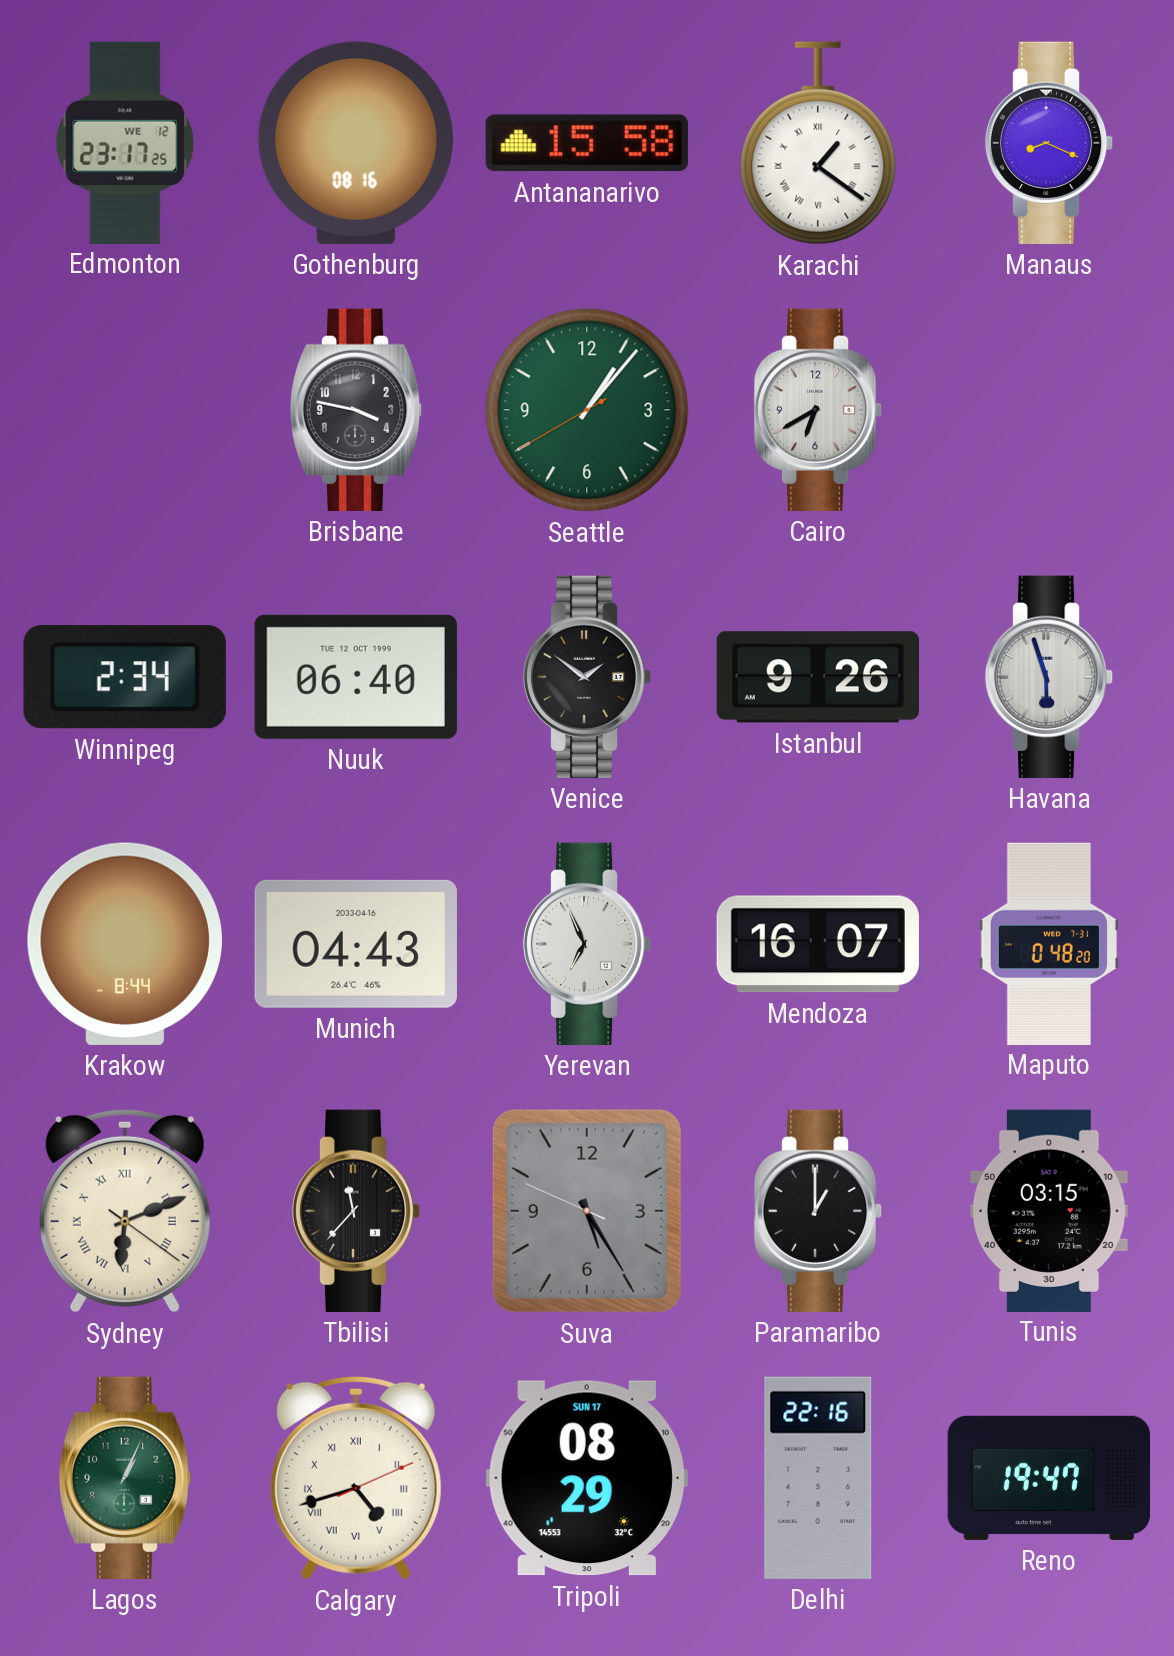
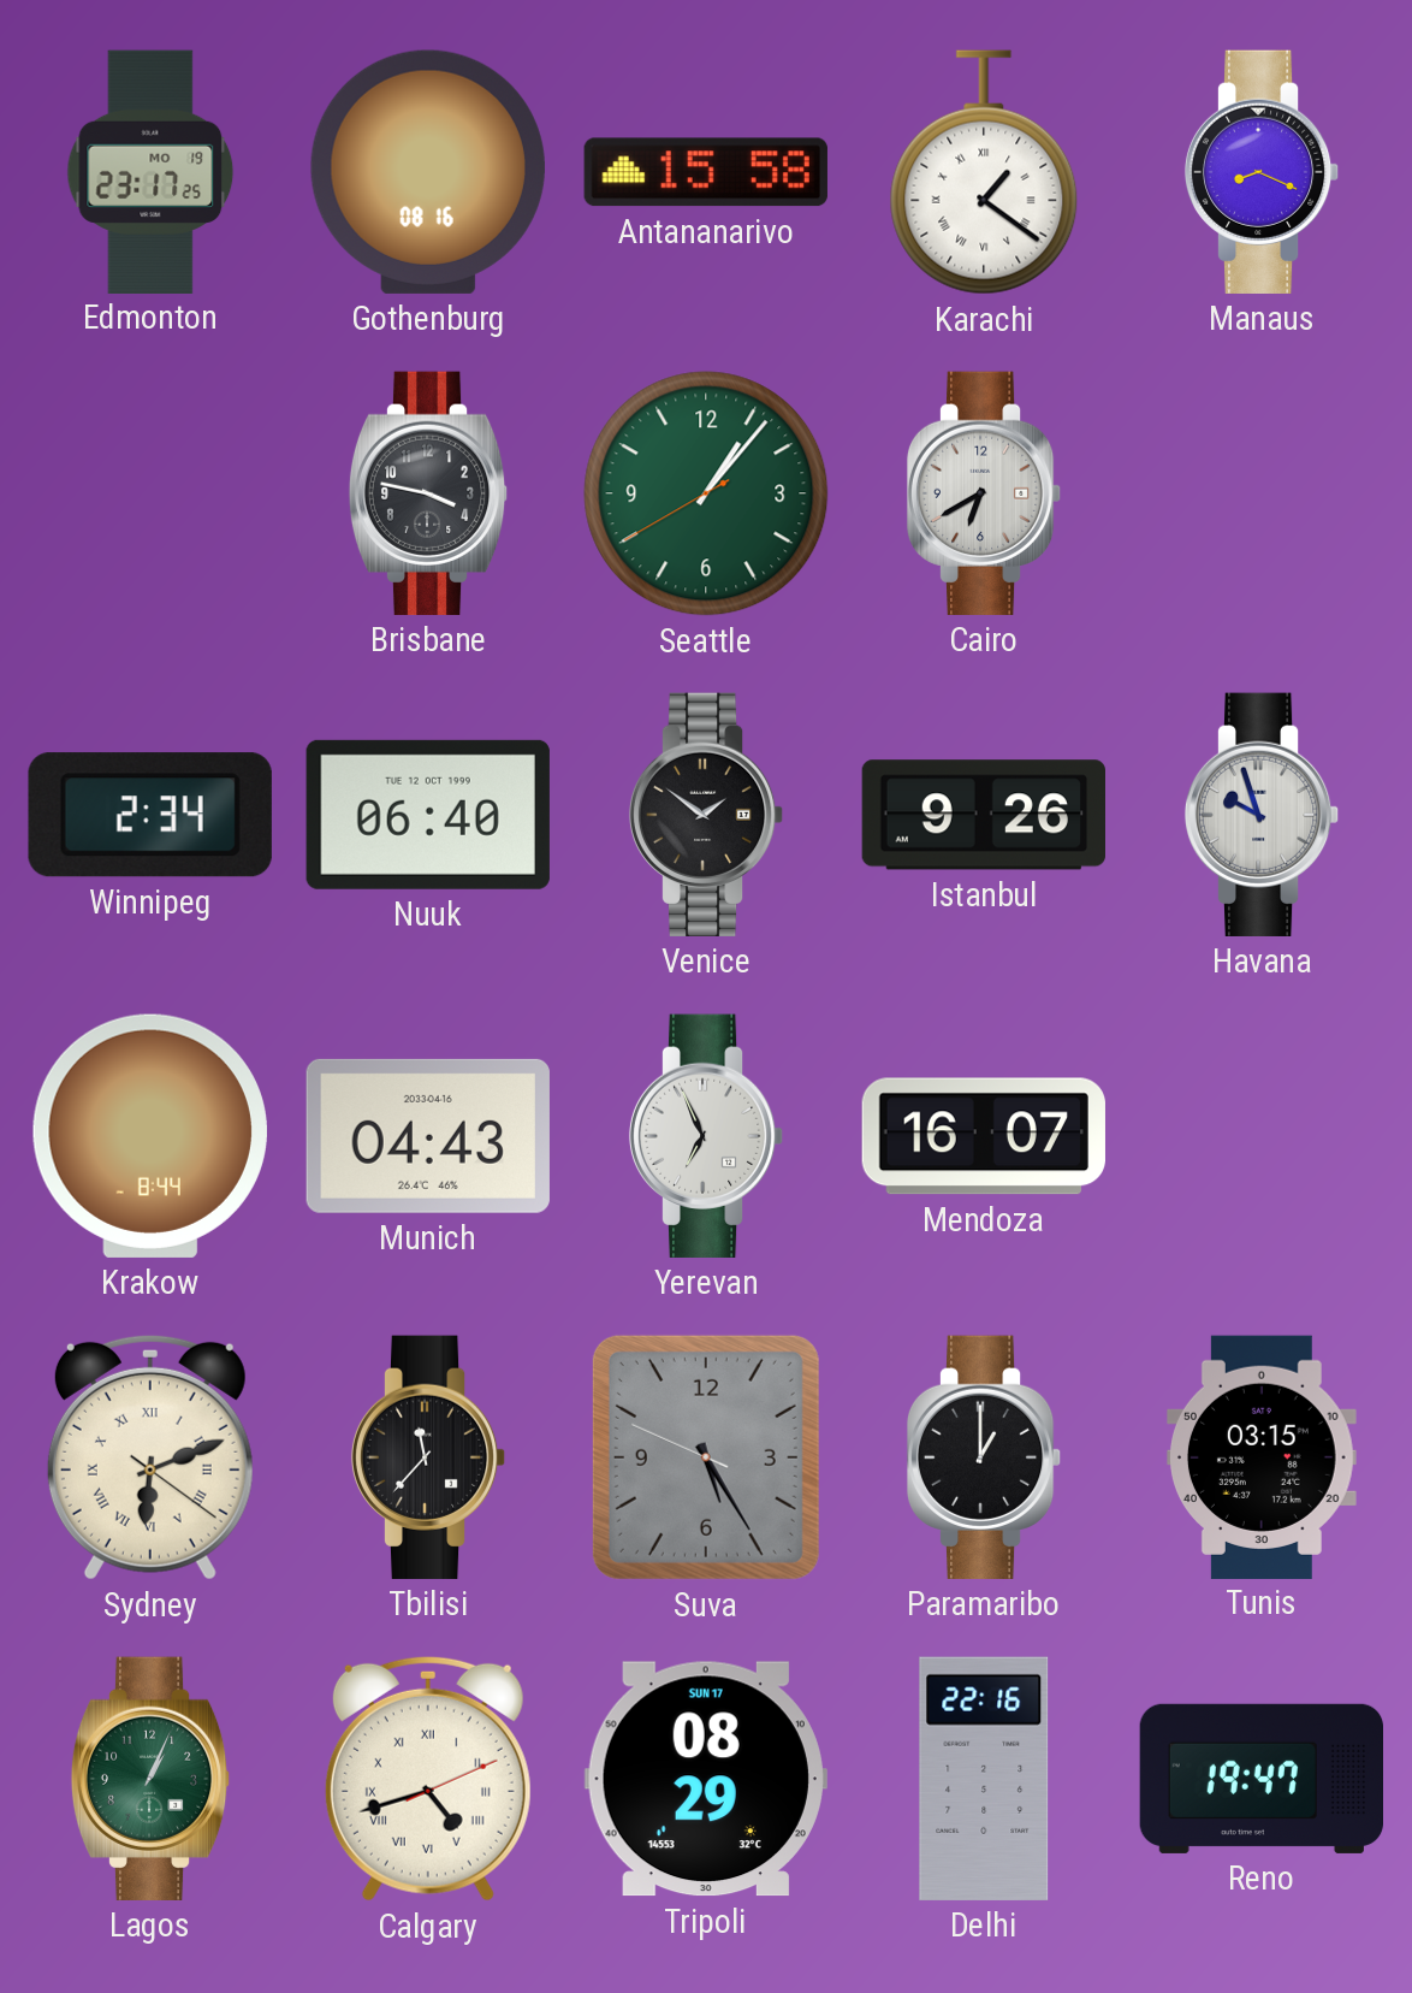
Edmonton date: WE 12 -> MO 19 (150, 171)
Havana: 5:57 -> 9:57 (1262, 815)
Maputo: 0:48 -> none (1049, 943)
